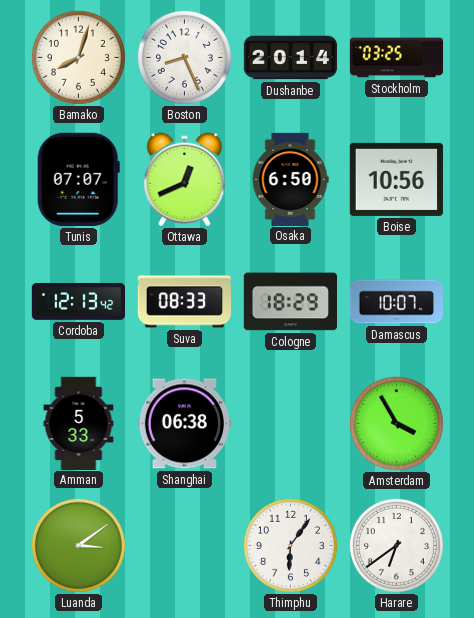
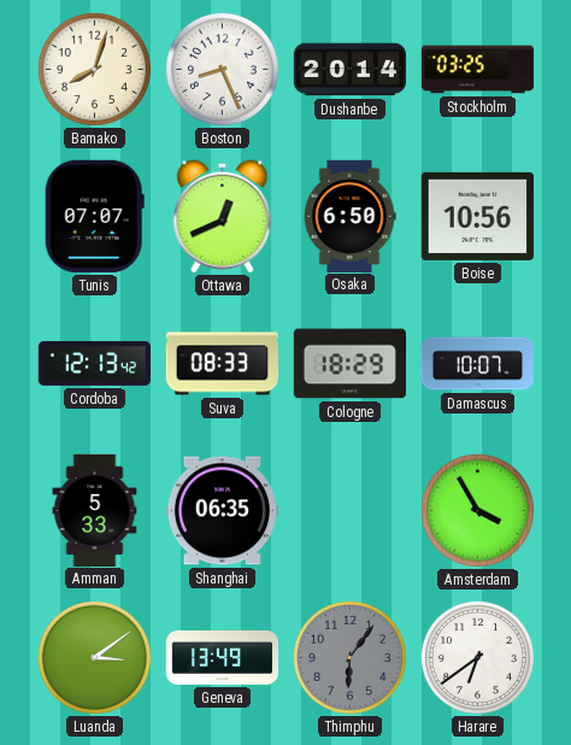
Shanghai: 06:38 -> 06:35 (222, 511)
Geneva: none -> 13:49 (223, 657)
Thimphu dial: white -> grey (349, 657)
